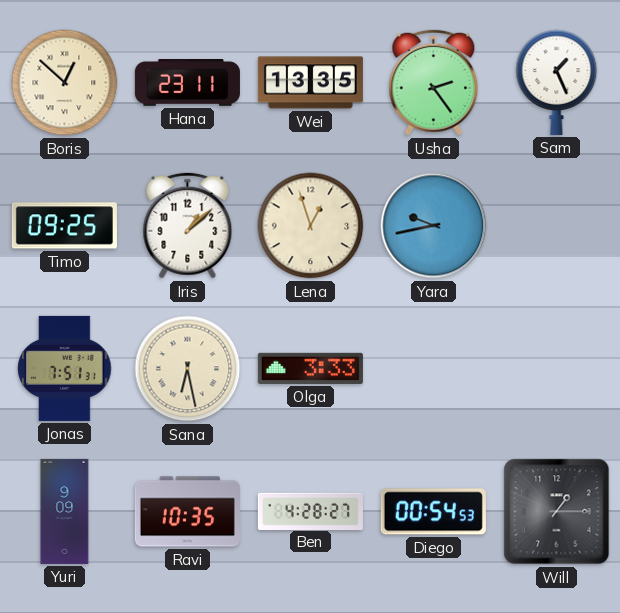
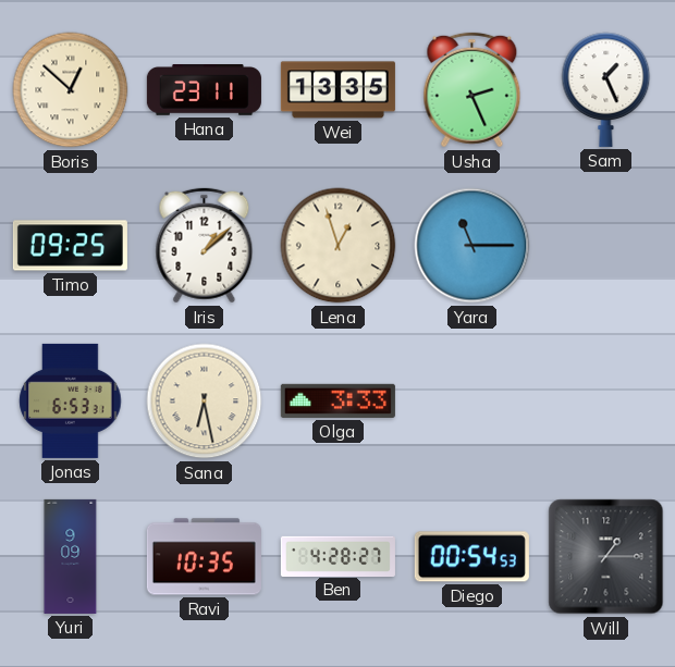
Usha: 2:24 -> 2:26 (472, 90)
Yara: 9:43 -> 11:15 (472, 246)
Jonas: 7:51 -> 6:53 (71, 400)
